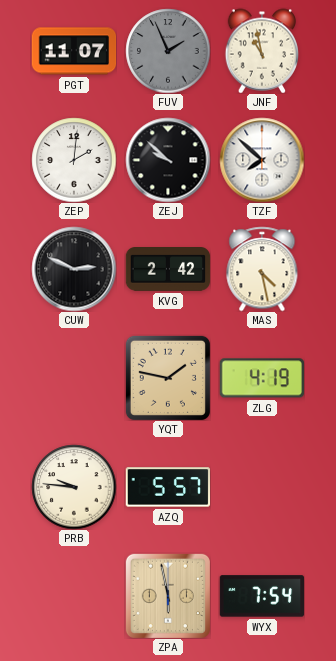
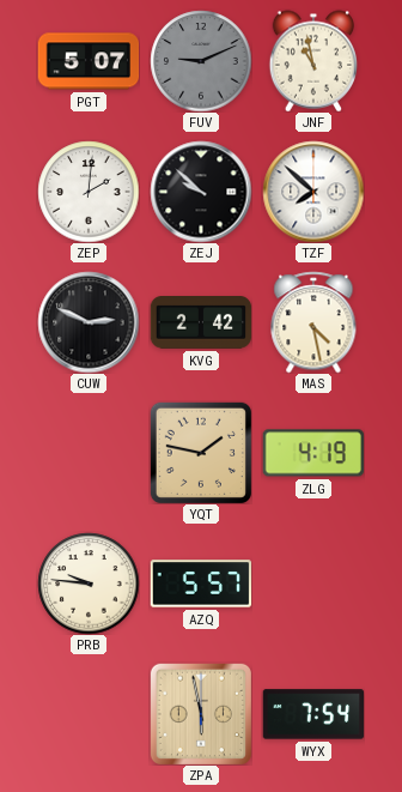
PGT: 11:07 -> 5:07 (89, 61)
FUV: 1:56 -> 9:11 (201, 61)
